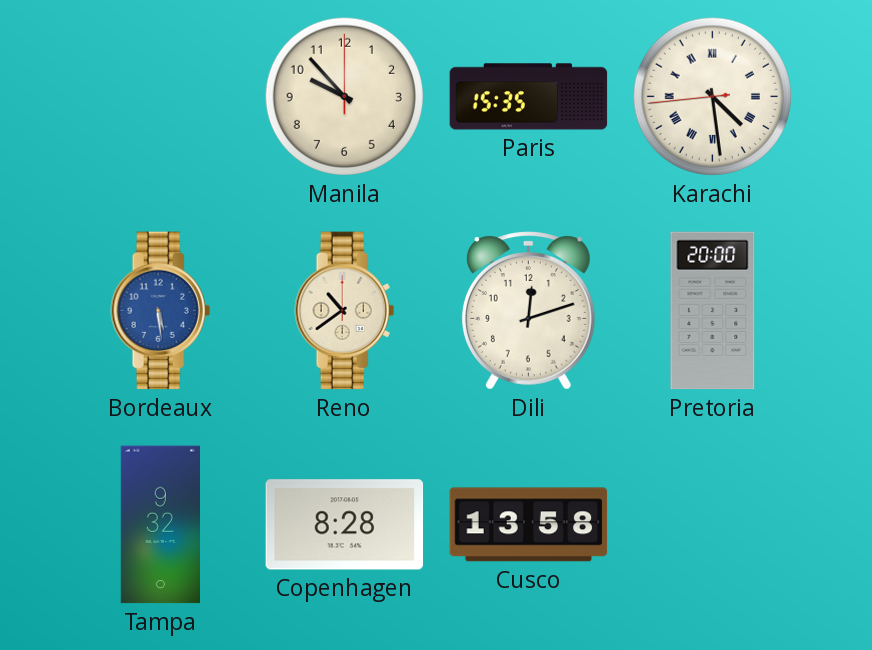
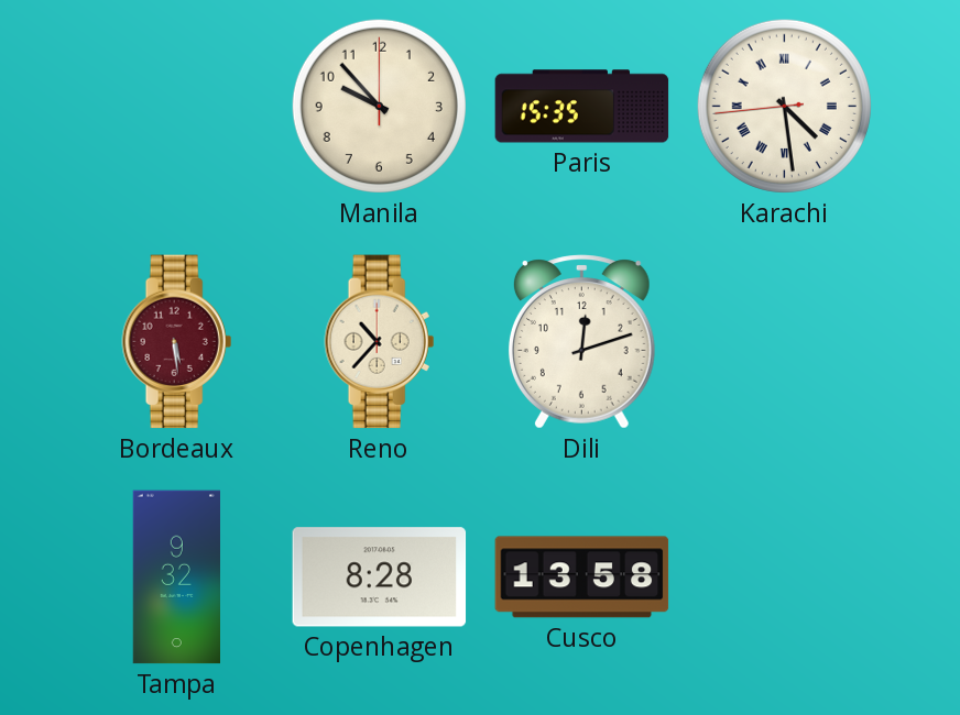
Bordeaux dial: blue -> burgundy (177, 342)
Reno: 10:39 -> 10:37 (380, 342)
Pretoria: 20:00 -> none (713, 311)
